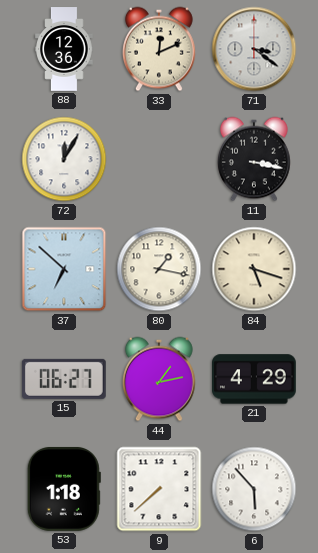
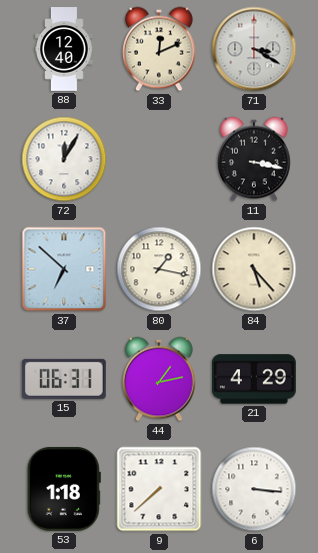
88: 12:36 -> 12:40 (64, 49)
71: 3:21 -> 3:20 (254, 49)
84: 5:18 -> 5:23 (254, 269)
15: 06:27 -> 06:31 (64, 379)
6: 5:53 -> 3:16 (254, 489)
